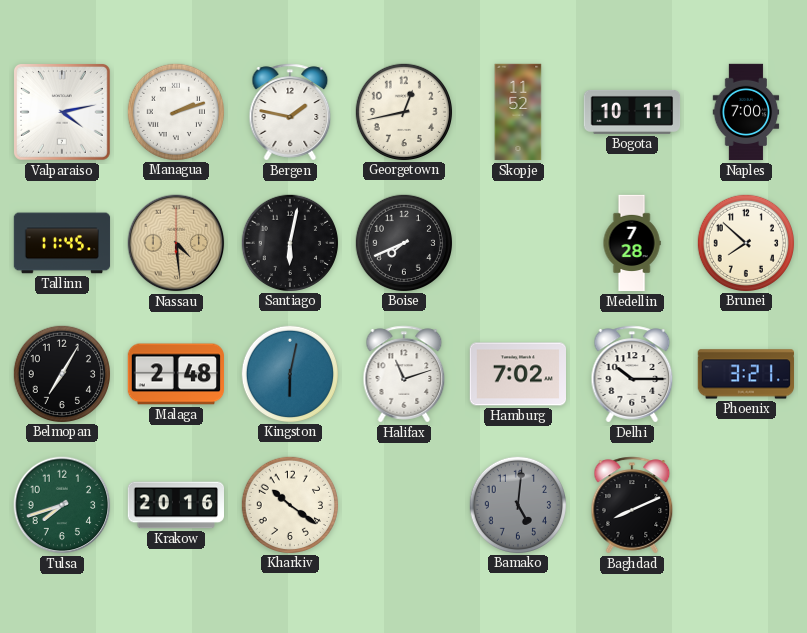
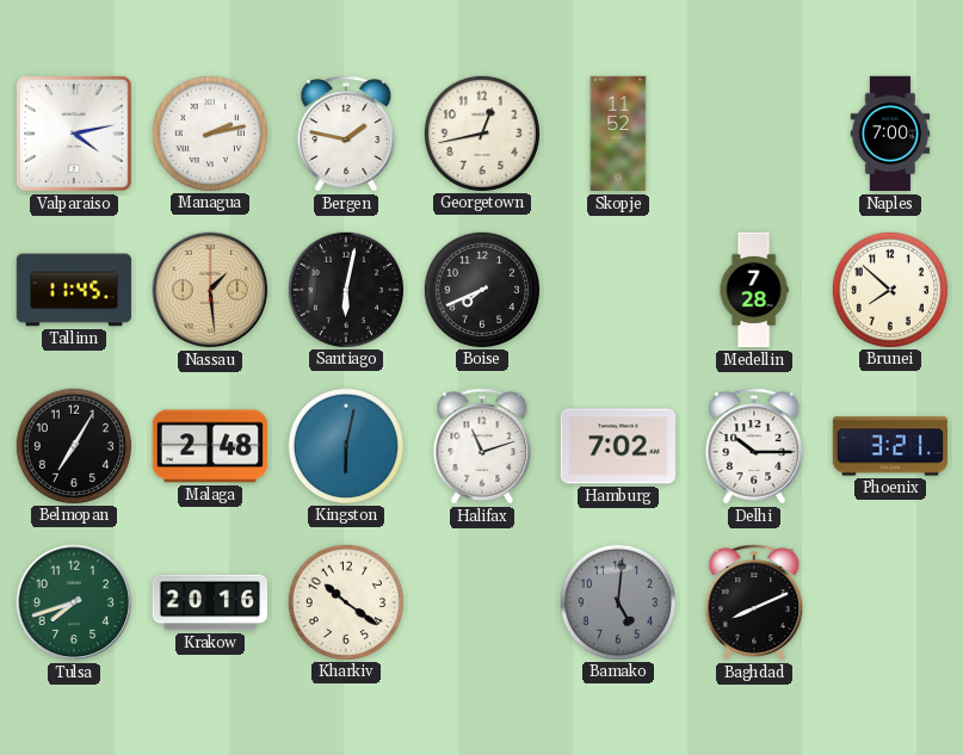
Managua: 2:12 -> 2:13 (209, 132)
Bogota: 10:11 -> none (632, 112)
Nassau: 4:29 -> 1:29 (210, 290)
